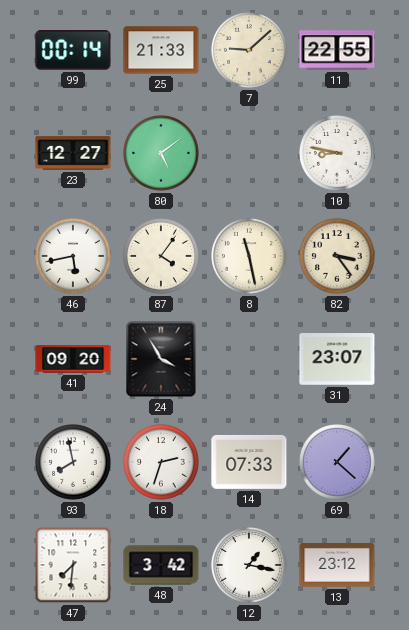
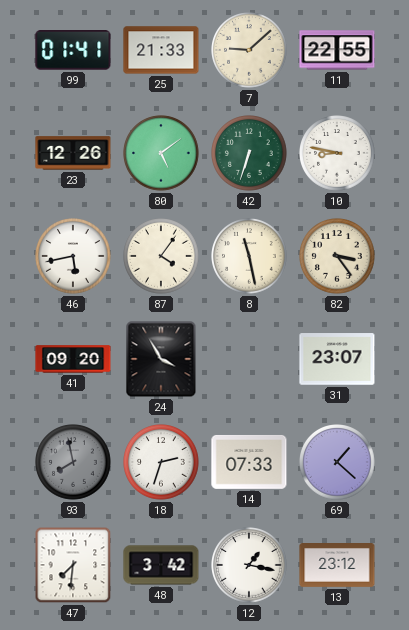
99: 00:14 -> 01:41 (73, 51)
23: 12:27 -> 12:26 (73, 153)
42: none -> 6:33 (249, 153)
93 dial: white -> grey (73, 462)
